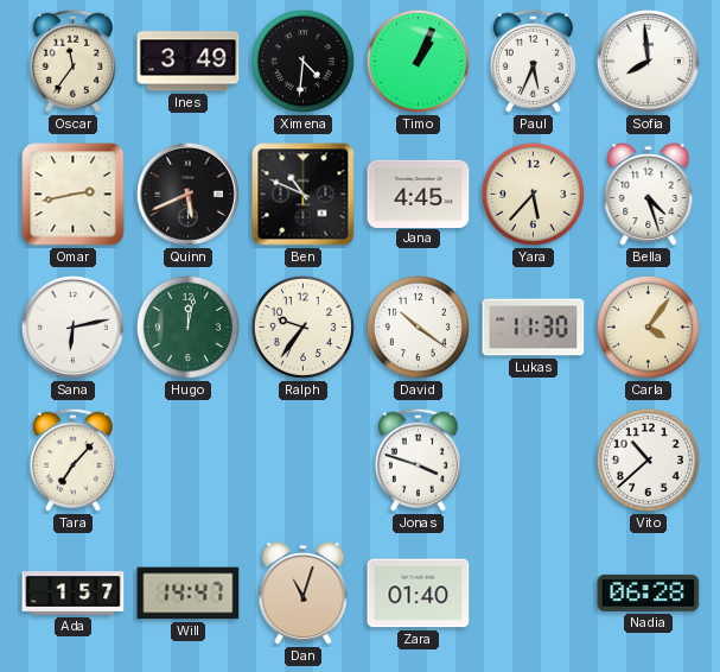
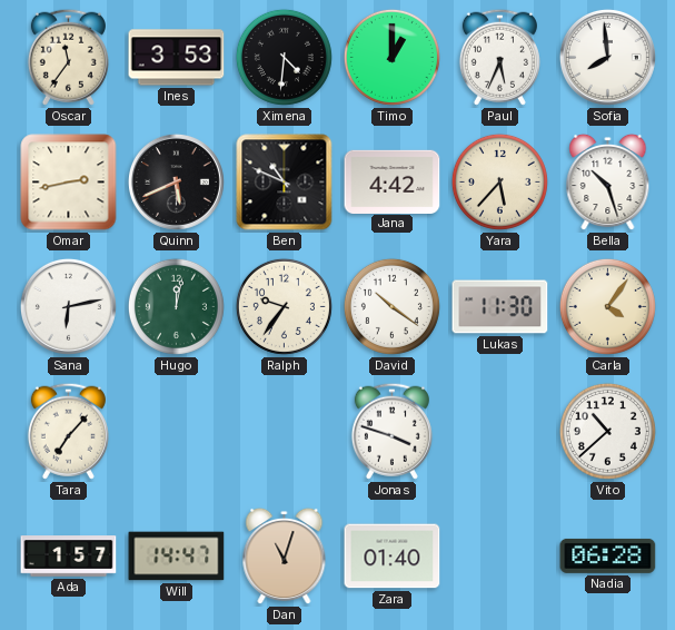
Ines: 3:49 -> 3:53 (177, 58)
Timo: 1:04 -> 1:00 (391, 57)
Jana: 4:45 -> 4:42 (393, 181)
Bella: 4:27 -> 10:27 (608, 183)
